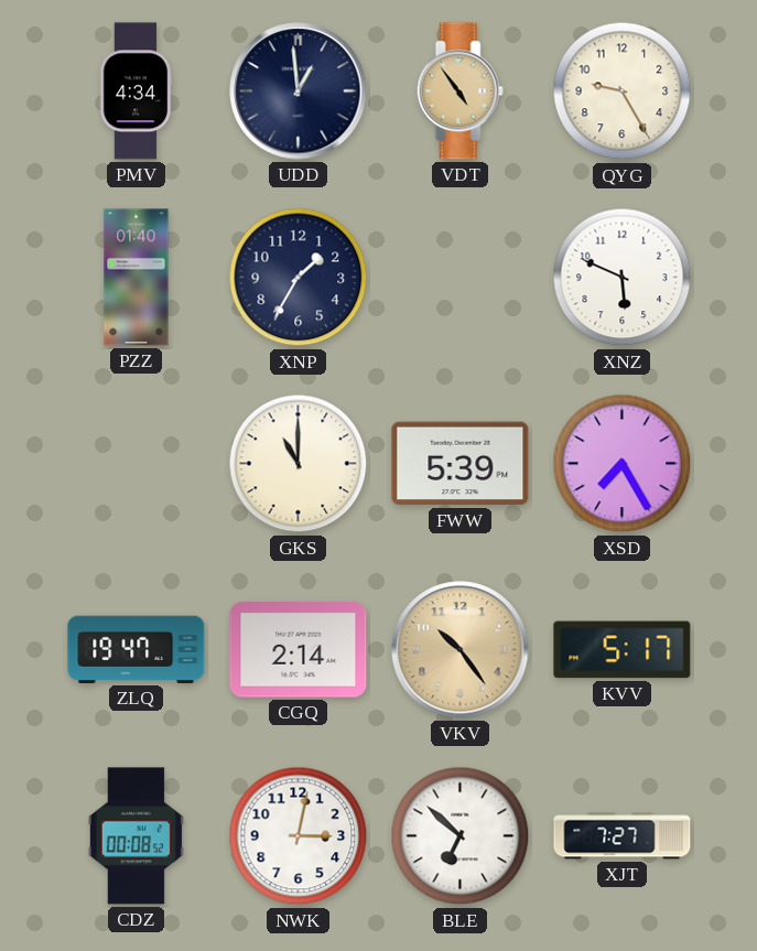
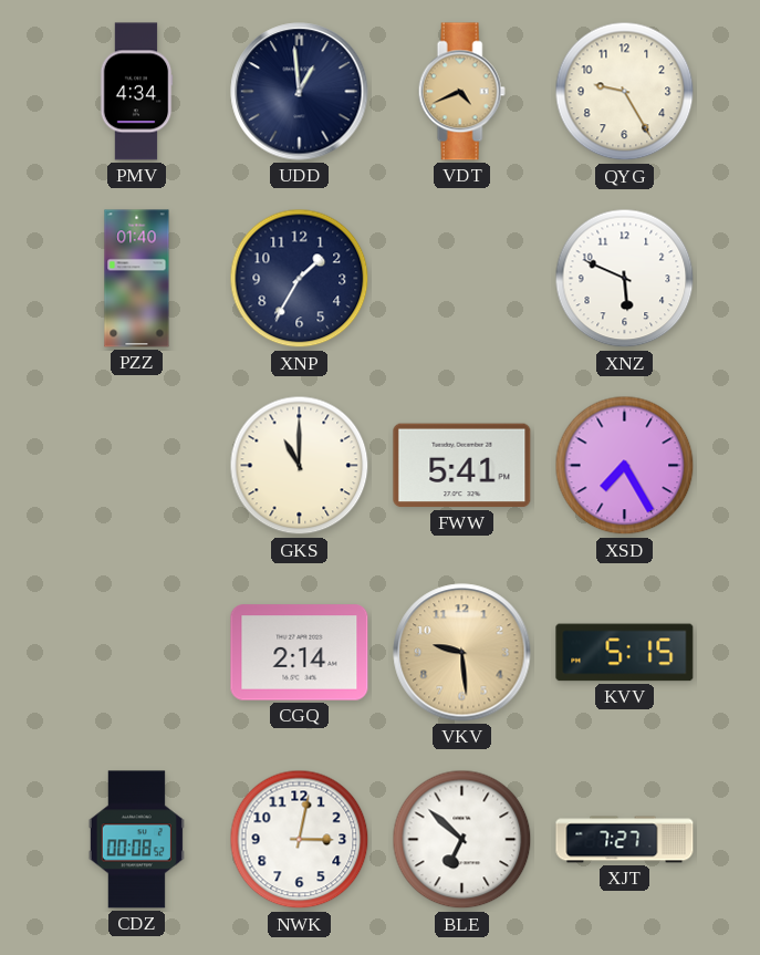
VDT: 4:54 -> 4:41 (461, 92)
FWW: 5:39 -> 5:41 (462, 466)
ZLQ: 19:47 -> none (137, 649)
VKV: 10:24 -> 9:29 (462, 653)
KVV: 5:17 -> 5:15 (625, 653)
